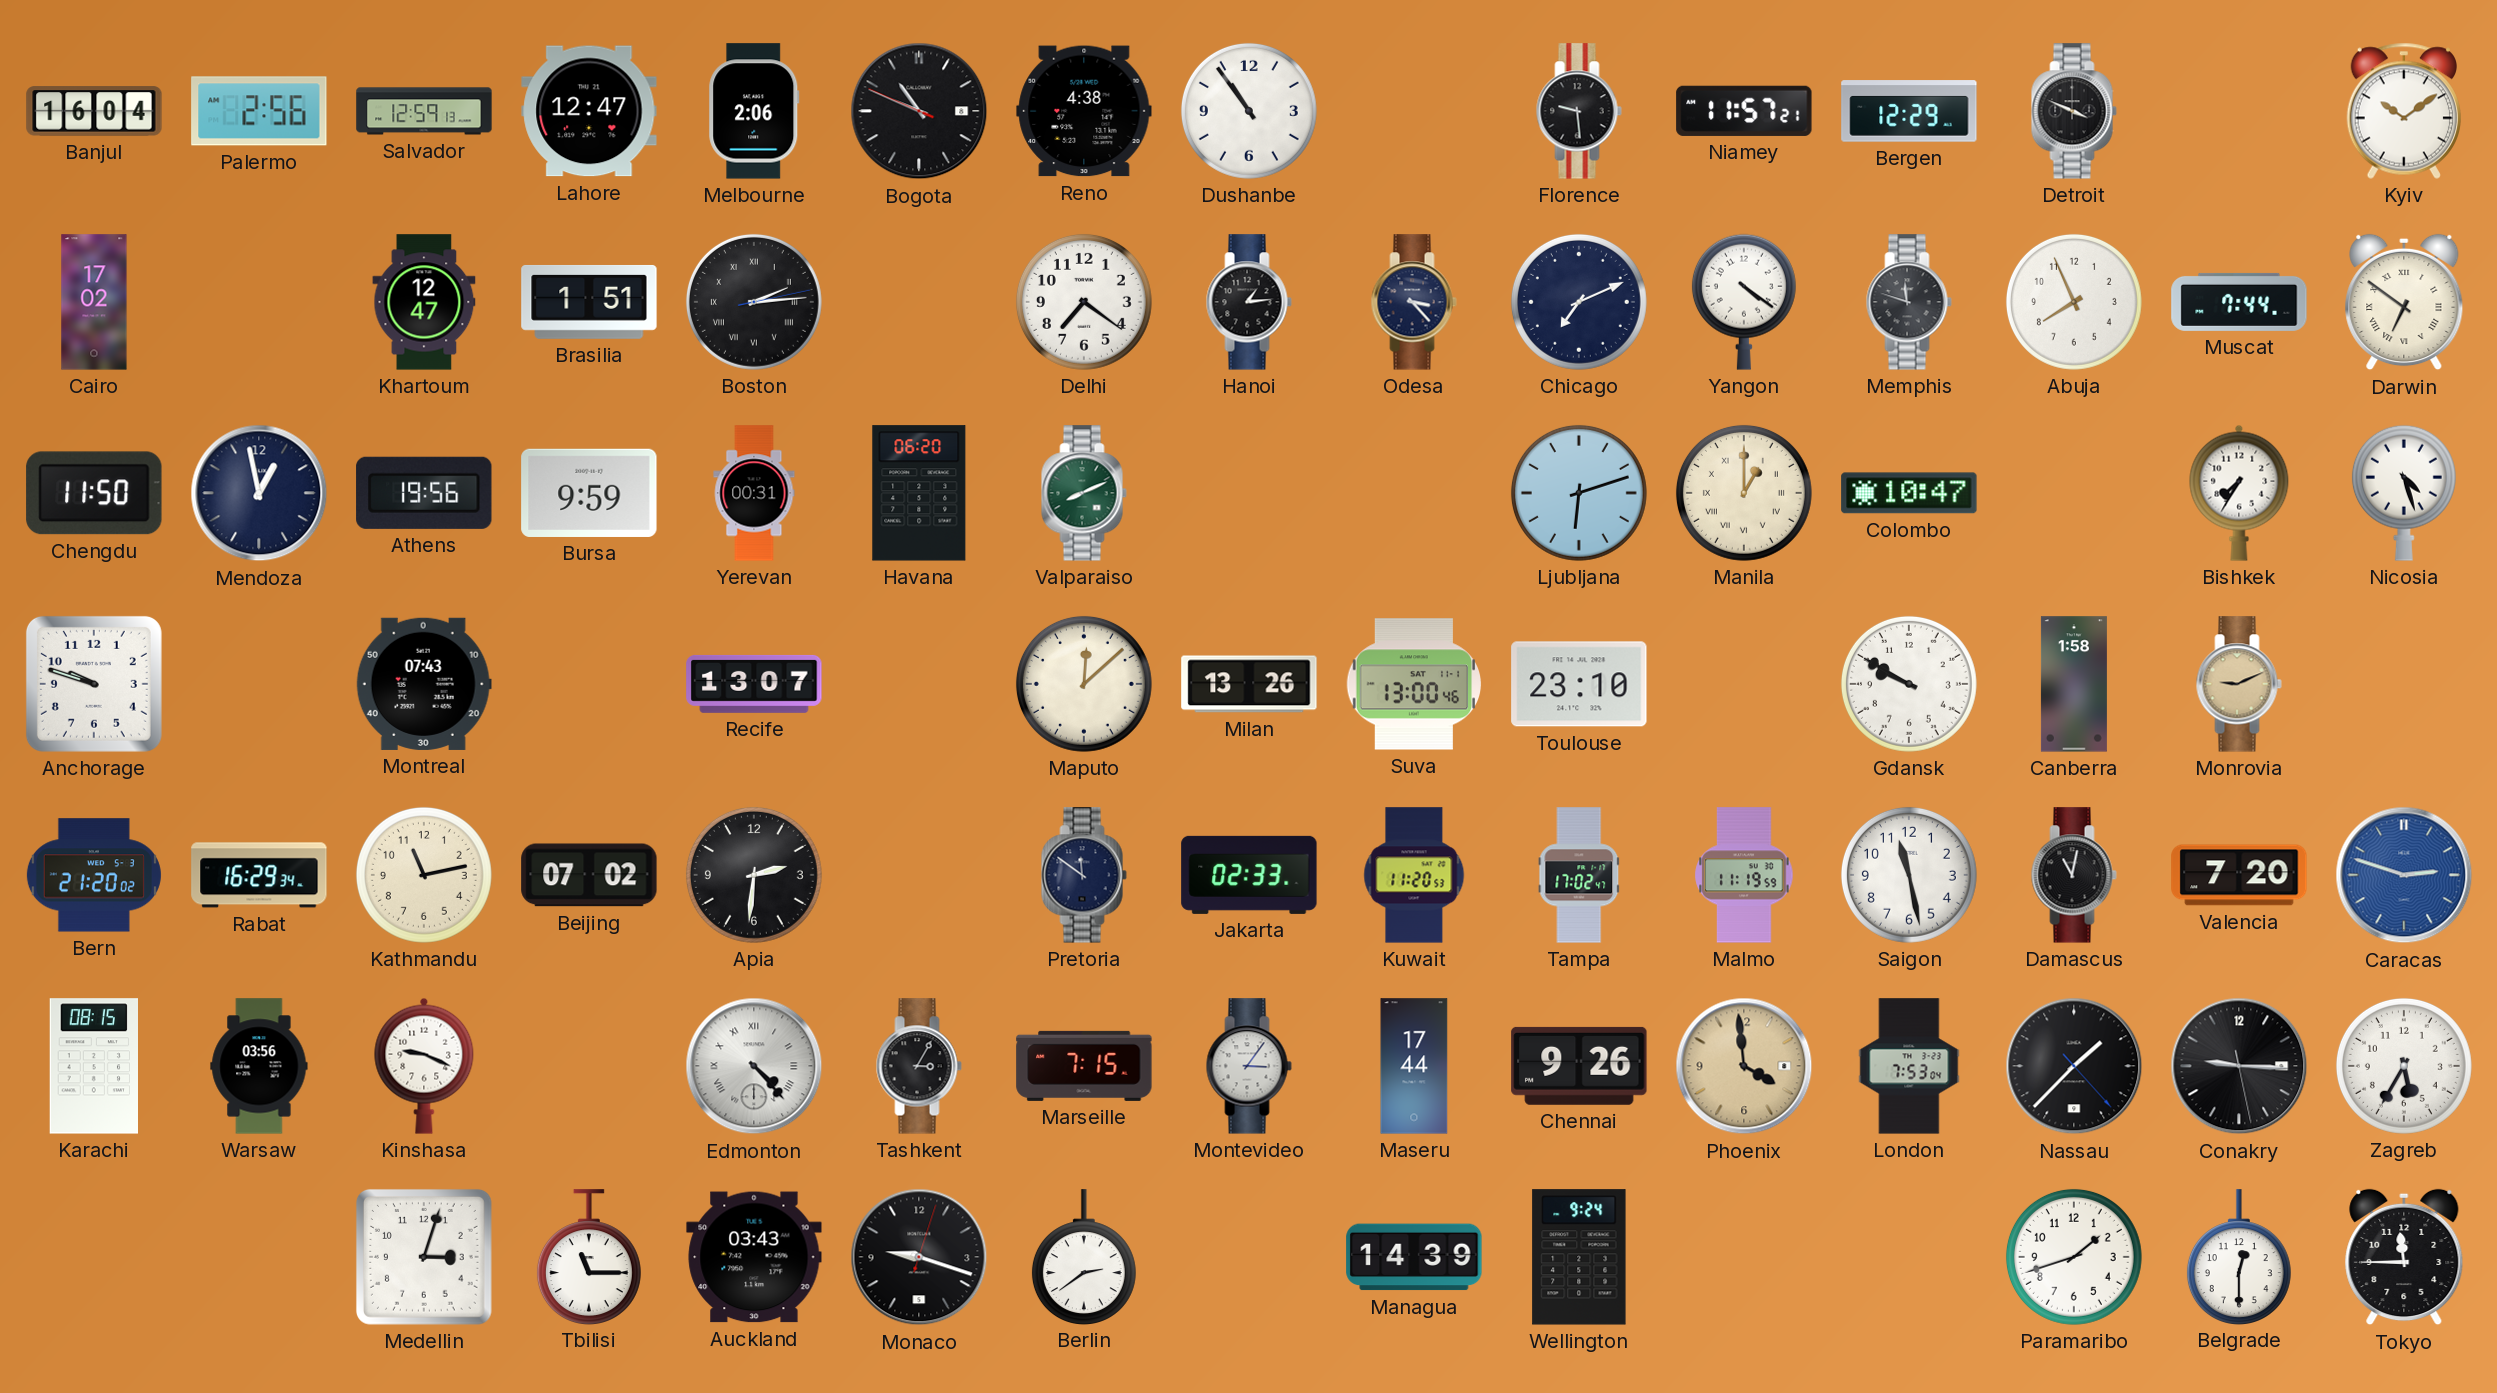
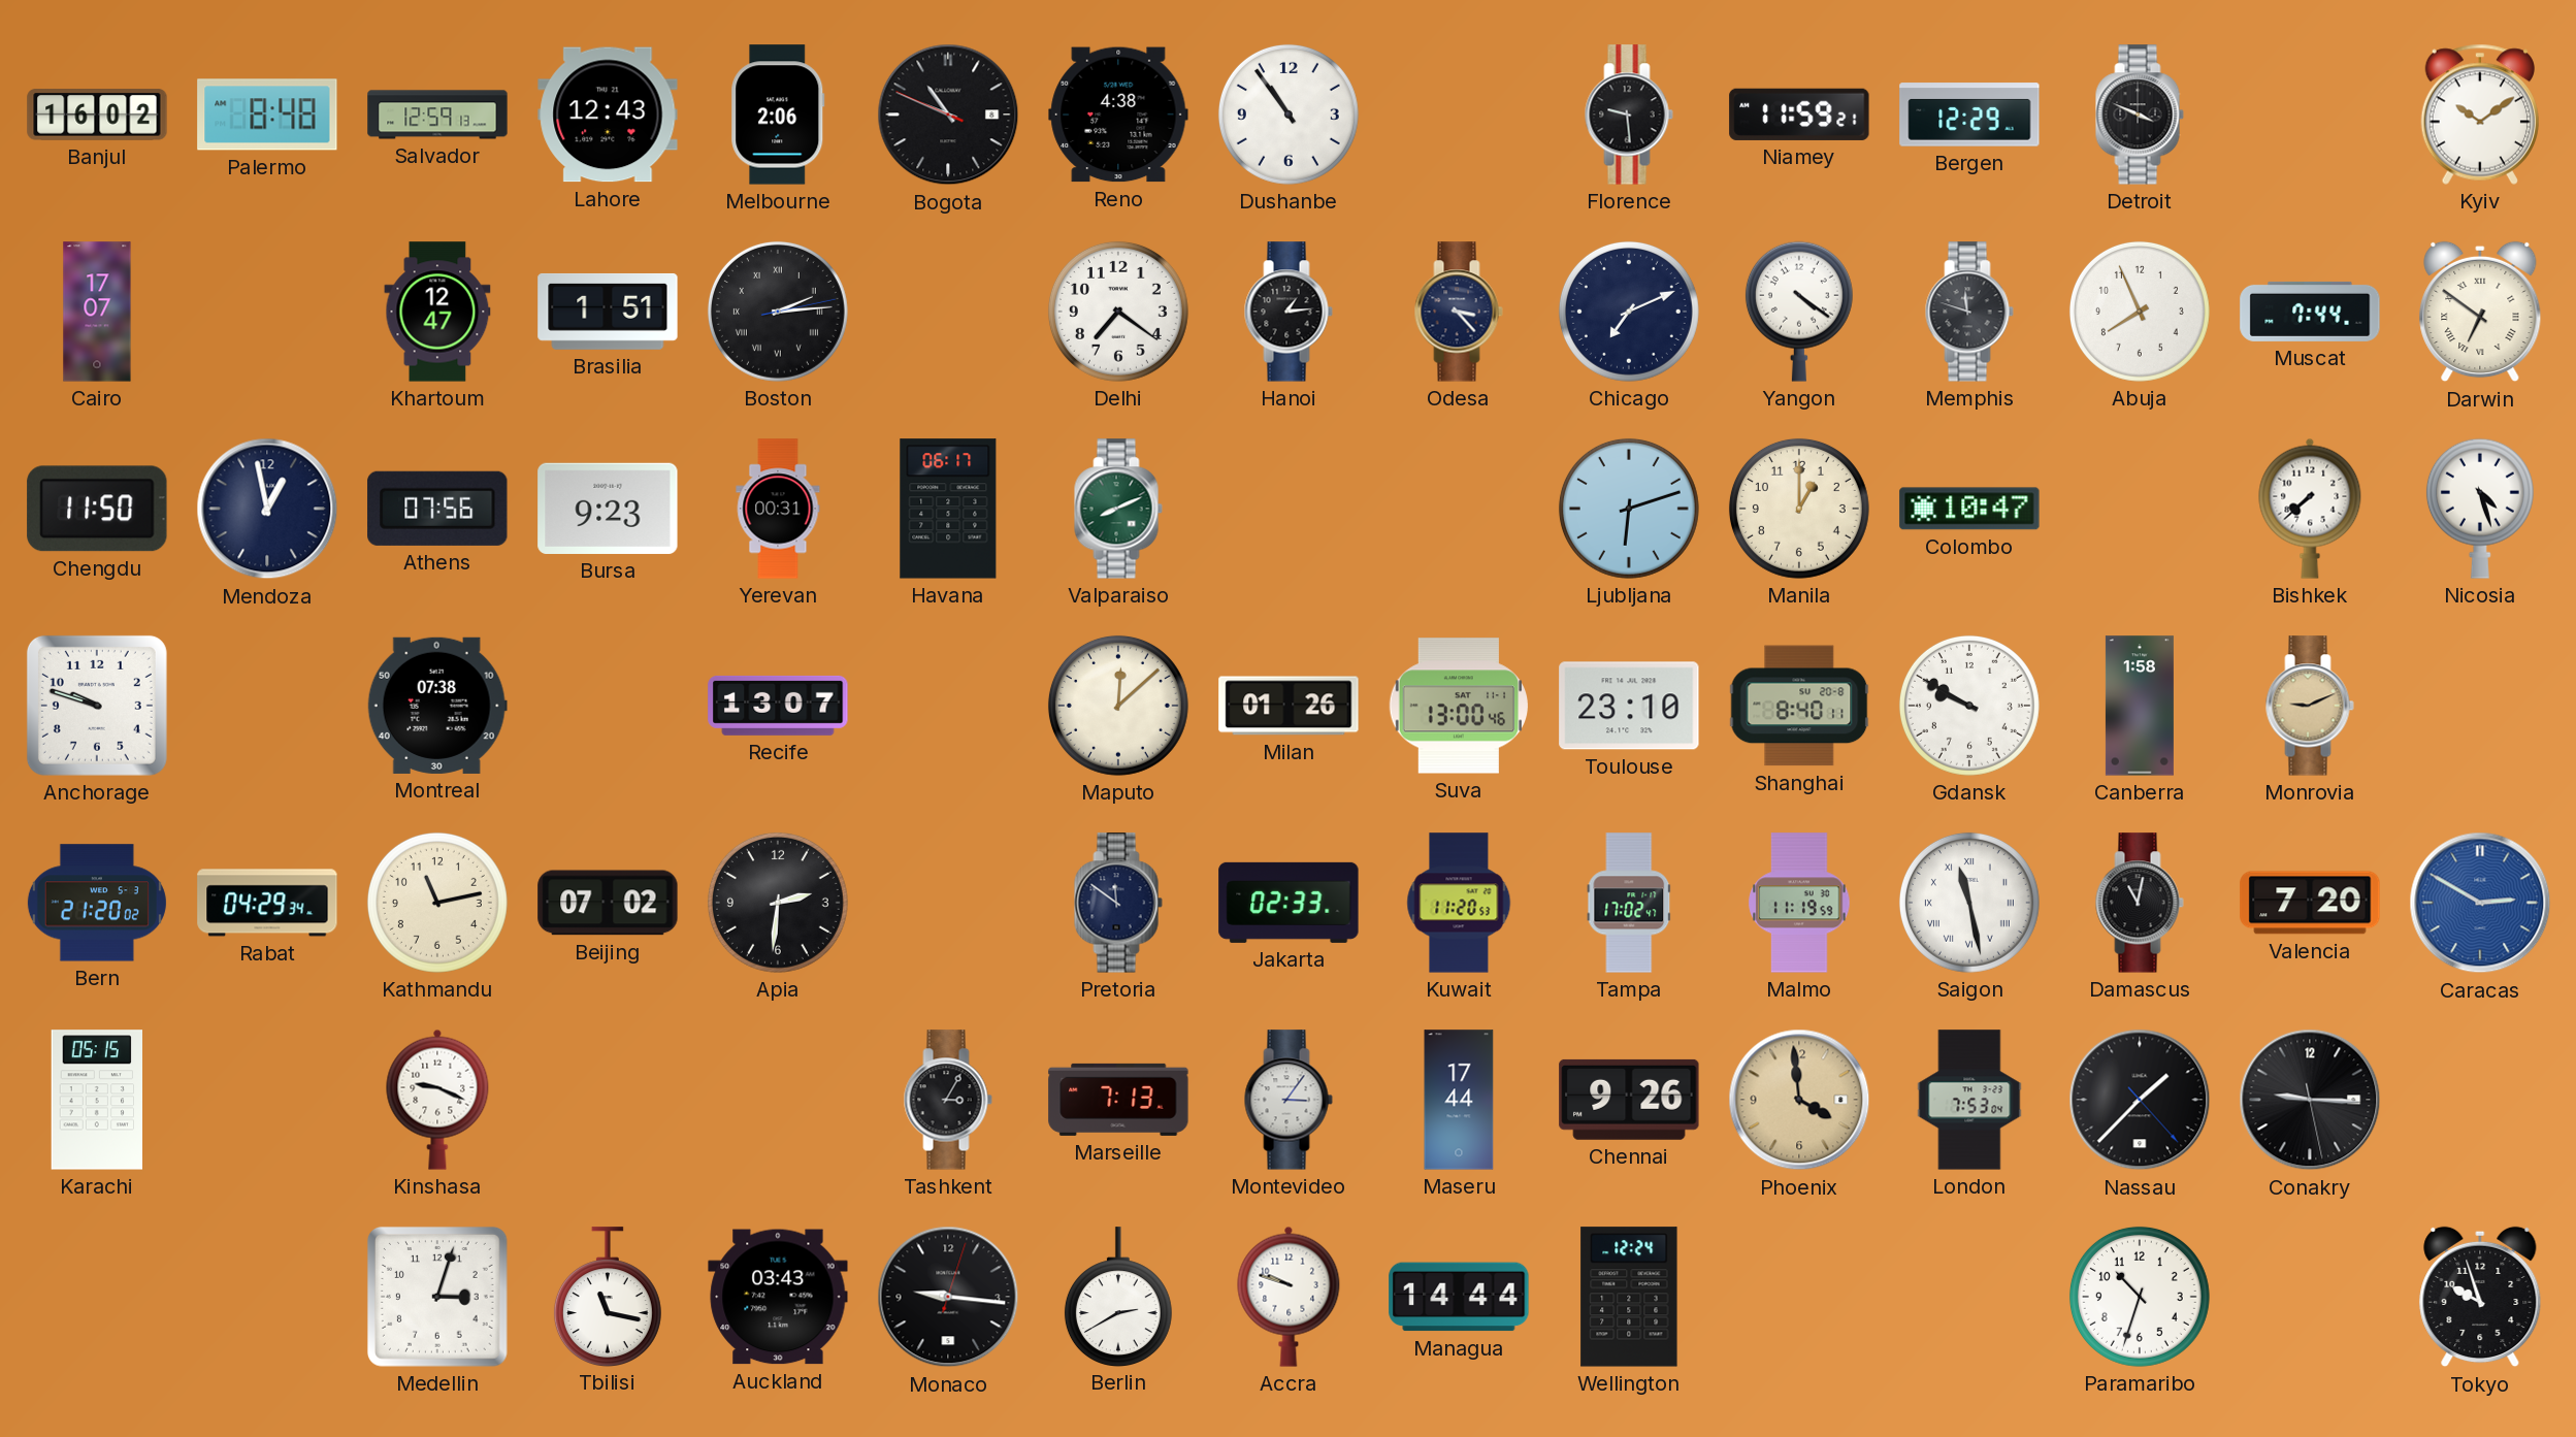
Banjul: 16:04 -> 16:02 (97, 115)
Palermo: 2:56 -> 8:48 (267, 115)
Lahore: 12:47 -> 12:43 (608, 115)
Niamey: 11:57 -> 11:59 (1799, 115)
Cairo: 17:02 -> 17:07 (97, 312)
Athens: 19:56 -> 07:56 (437, 509)
Bursa: 9:59 -> 9:23 (608, 509)
Havana: 06:20 -> 06:17 (948, 509)
Manila numerals: Roman -> Arabic (1799, 509)
Bishkek: 7:35 -> 7:38 (2310, 509)
Montreal: 07:43 -> 07:38 (437, 706)
Milan: 13:26 -> 01:26 (1289, 706)
Shanghai: none -> 8:40 (1799, 706)
Rabat: 16:29 -> 04:29 (267, 903)
Saigon numerals: Arabic -> Roman (1969, 903)
Caracas: 2:48 -> 2:50 (2480, 903)
Karachi: 08:15 -> 05:15 (96, 1100)
Warsaw: 03:56 -> none (259, 1066)
Edmonton: 4:23 -> none (754, 1066)
Marseille: 7:15 -> 7:13 (1118, 1100)
Zagreb: 5:35 -> none (2404, 1066)
Tbilisi: 11:15 -> 11:17 (608, 1297)
Monaco: 9:18 -> 9:16 (948, 1297)
Berlin: 2:39 -> 2:40 (1118, 1297)
Accra: none -> 9:48 (1289, 1297)
Managua: 14:39 -> 14:44 (1459, 1297)
Wellington: 9:24 -> 12:24 (1629, 1297)
Paramaribo: 1:42 -> 10:33 (2140, 1297)
Belgrade: 12:30 -> none (2239, 1257)
Tokyo: 11:45 -> 9:57 (2480, 1297)
